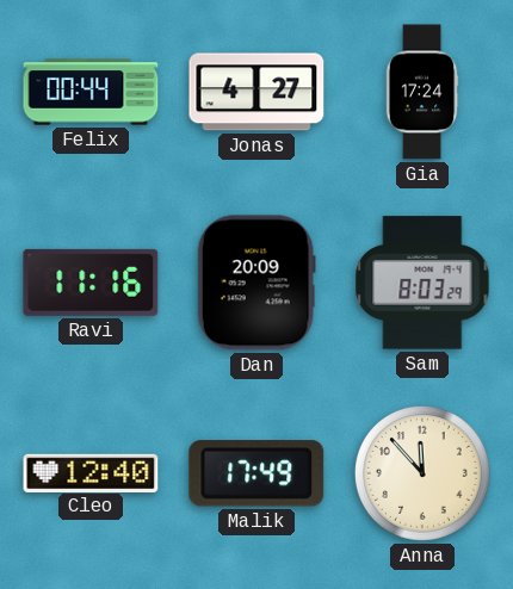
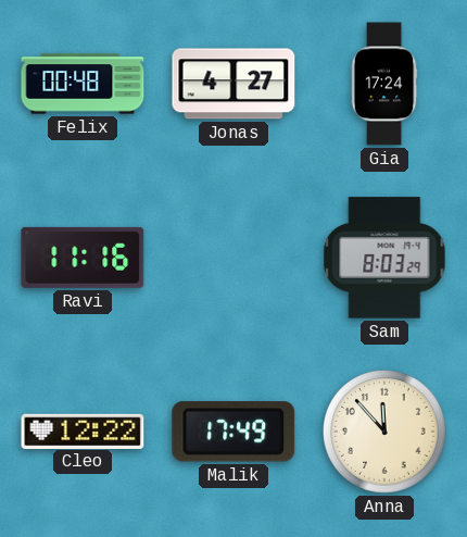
Felix: 00:44 -> 00:48 (83, 84)
Dan: 20:09 -> none (256, 283)
Cleo: 12:40 -> 12:22 (83, 430)
